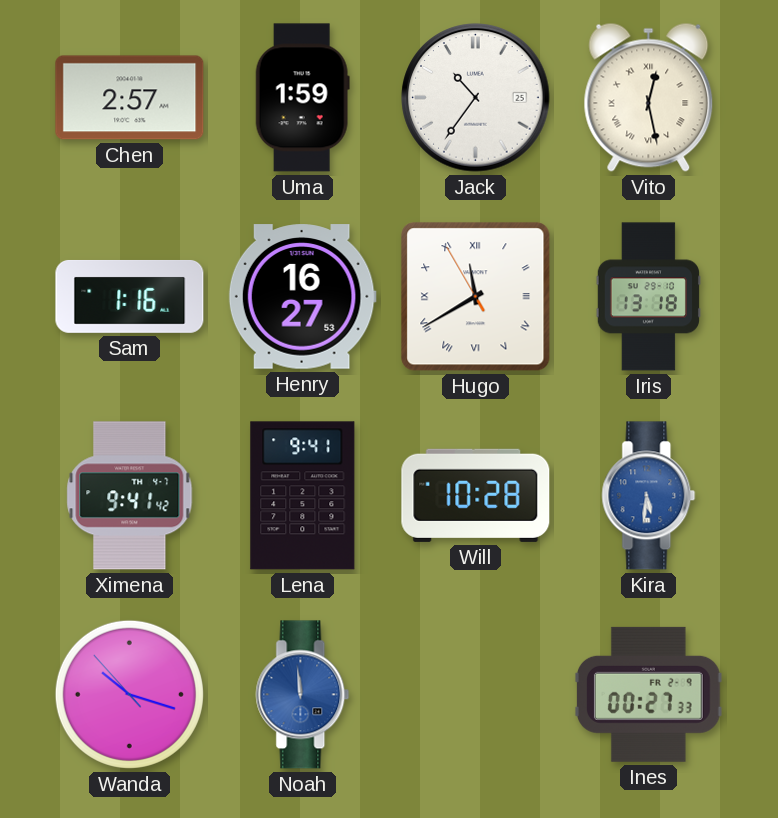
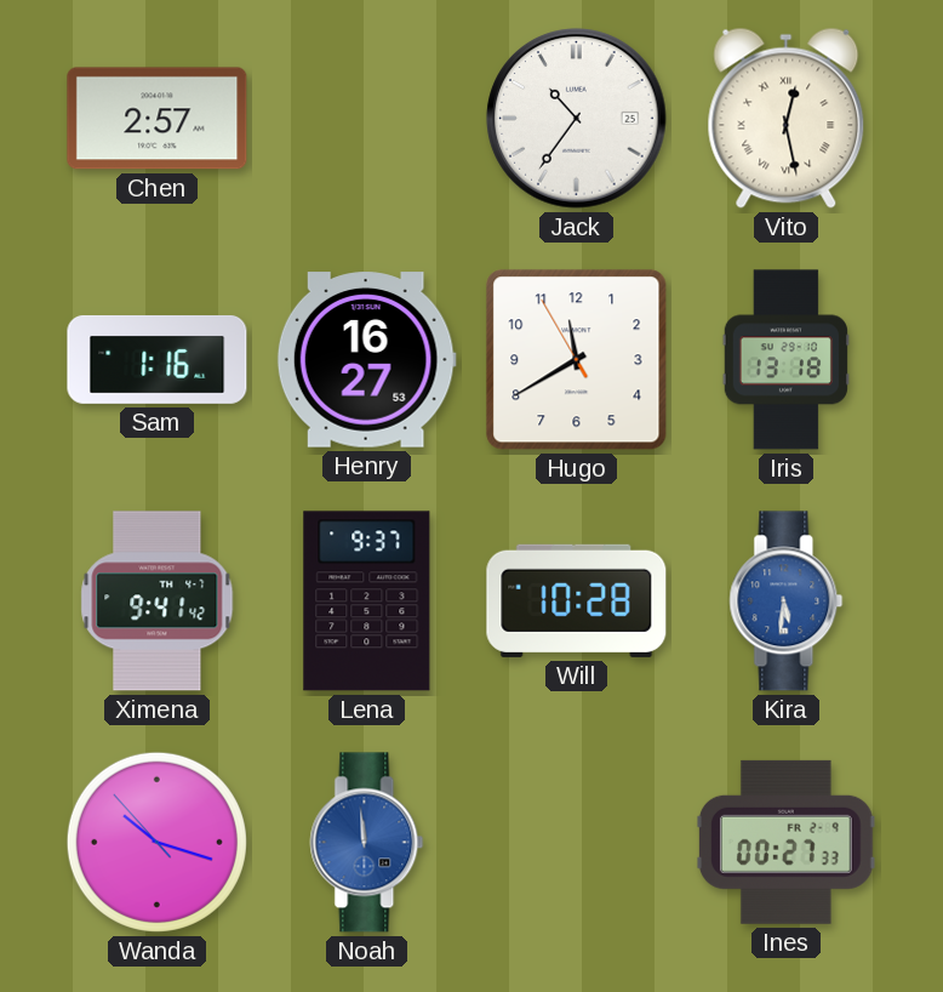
Uma: 1:59 -> none (302, 98)
Hugo numerals: Roman -> Arabic (577, 360)
Lena: 9:41 -> 9:37 (367, 602)
